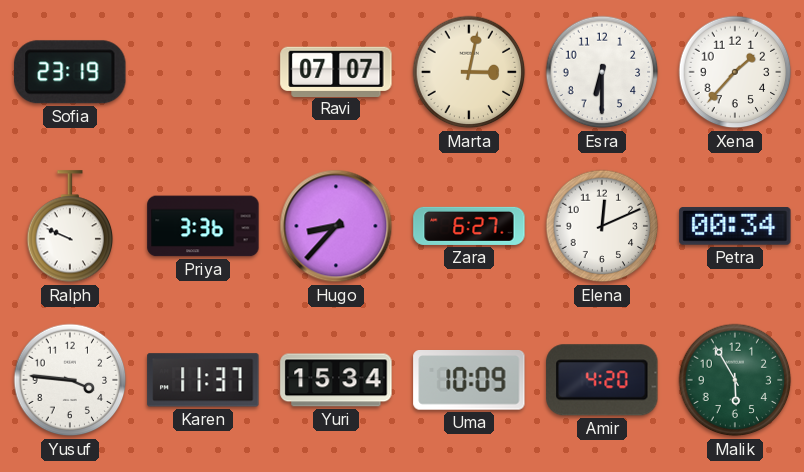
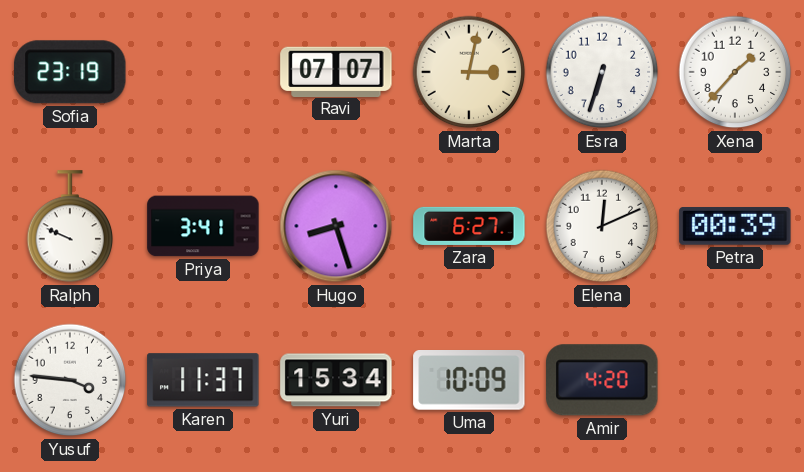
Esra: 6:30 -> 6:33 (602, 72)
Priya: 3:36 -> 3:41 (203, 226)
Hugo: 8:37 -> 8:27 (336, 226)
Petra: 00:34 -> 00:39 (735, 227)
Malik: 5:55 -> none (735, 380)
